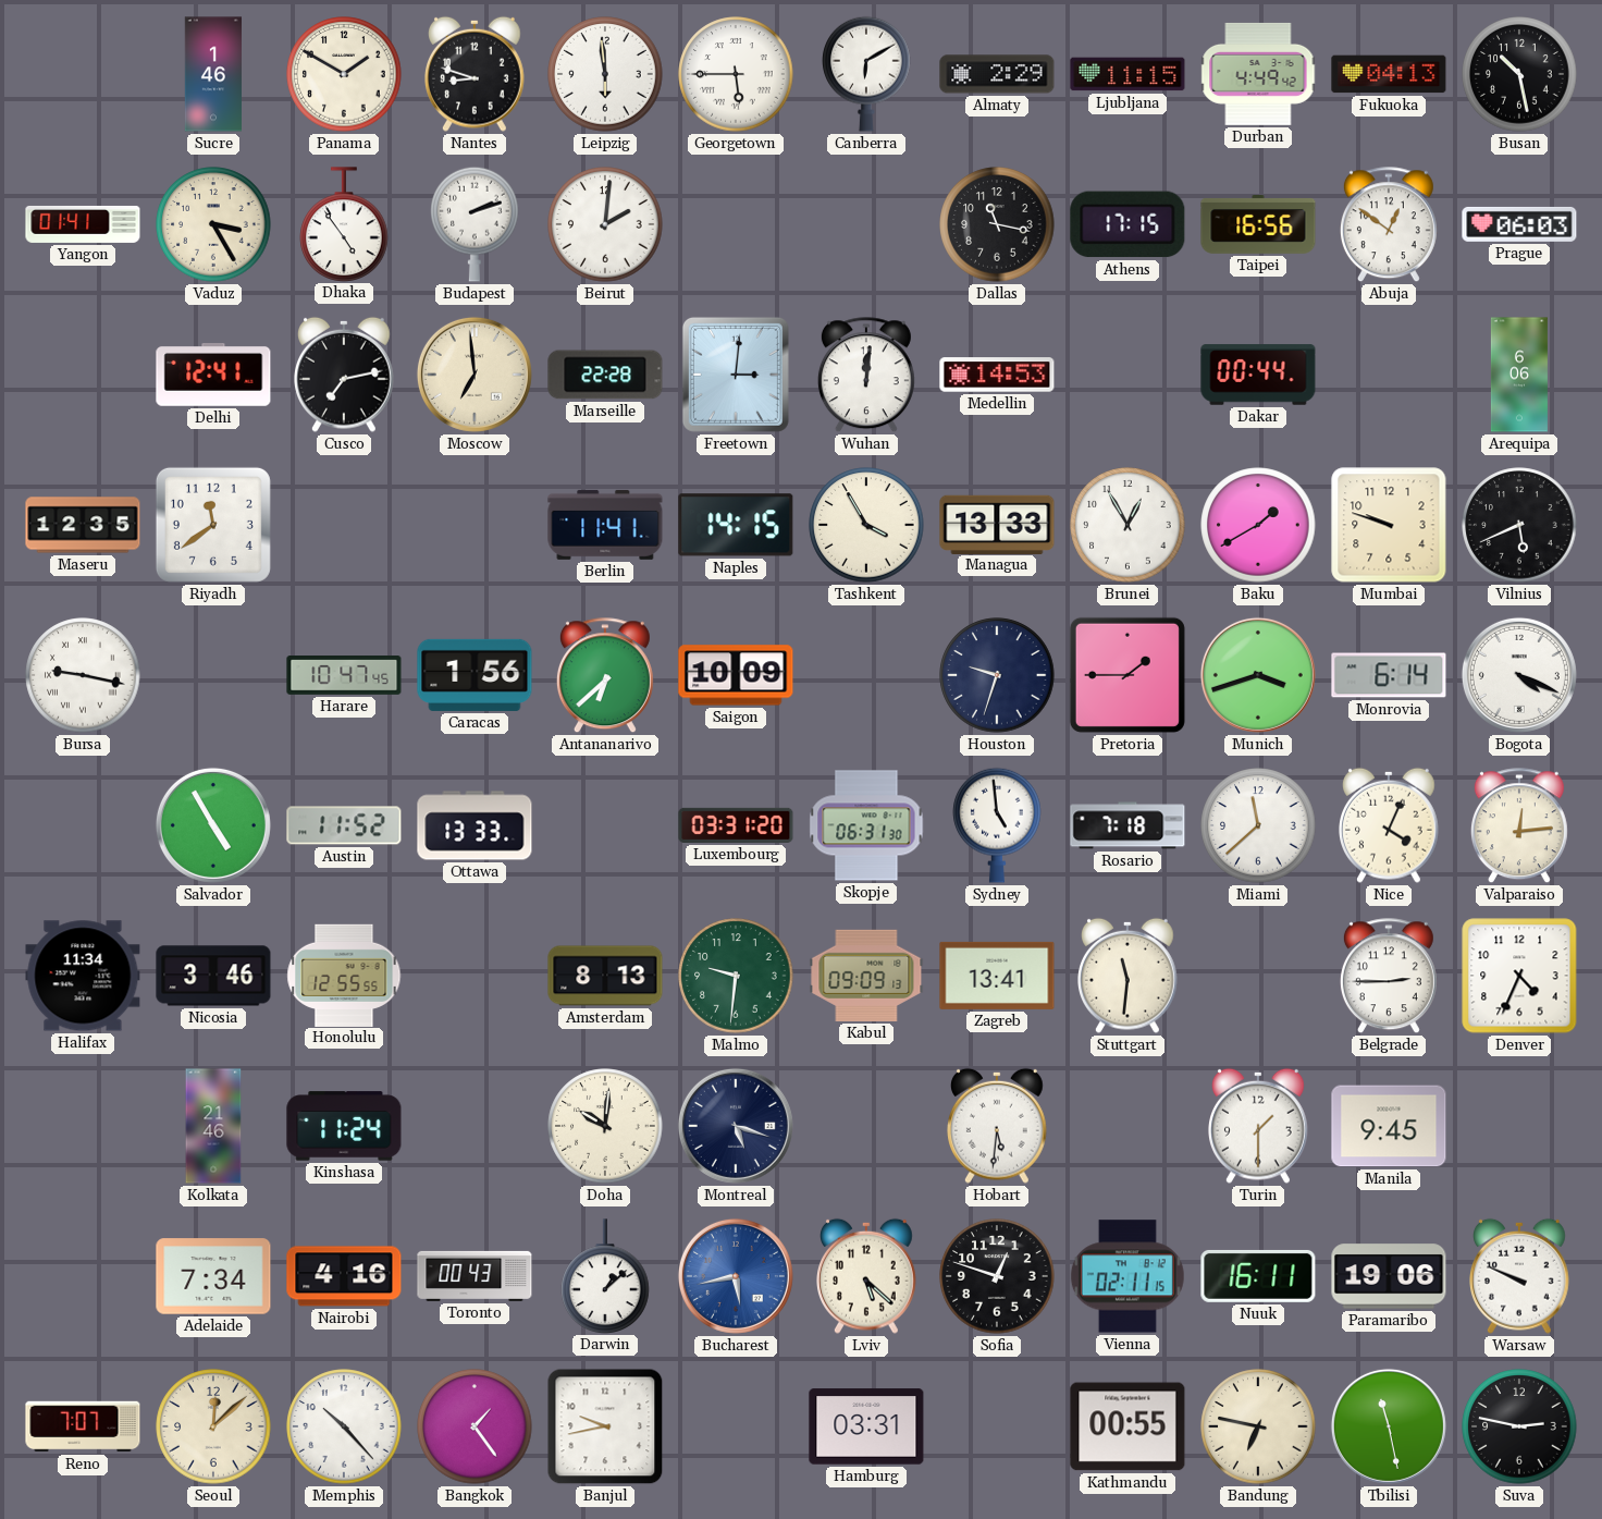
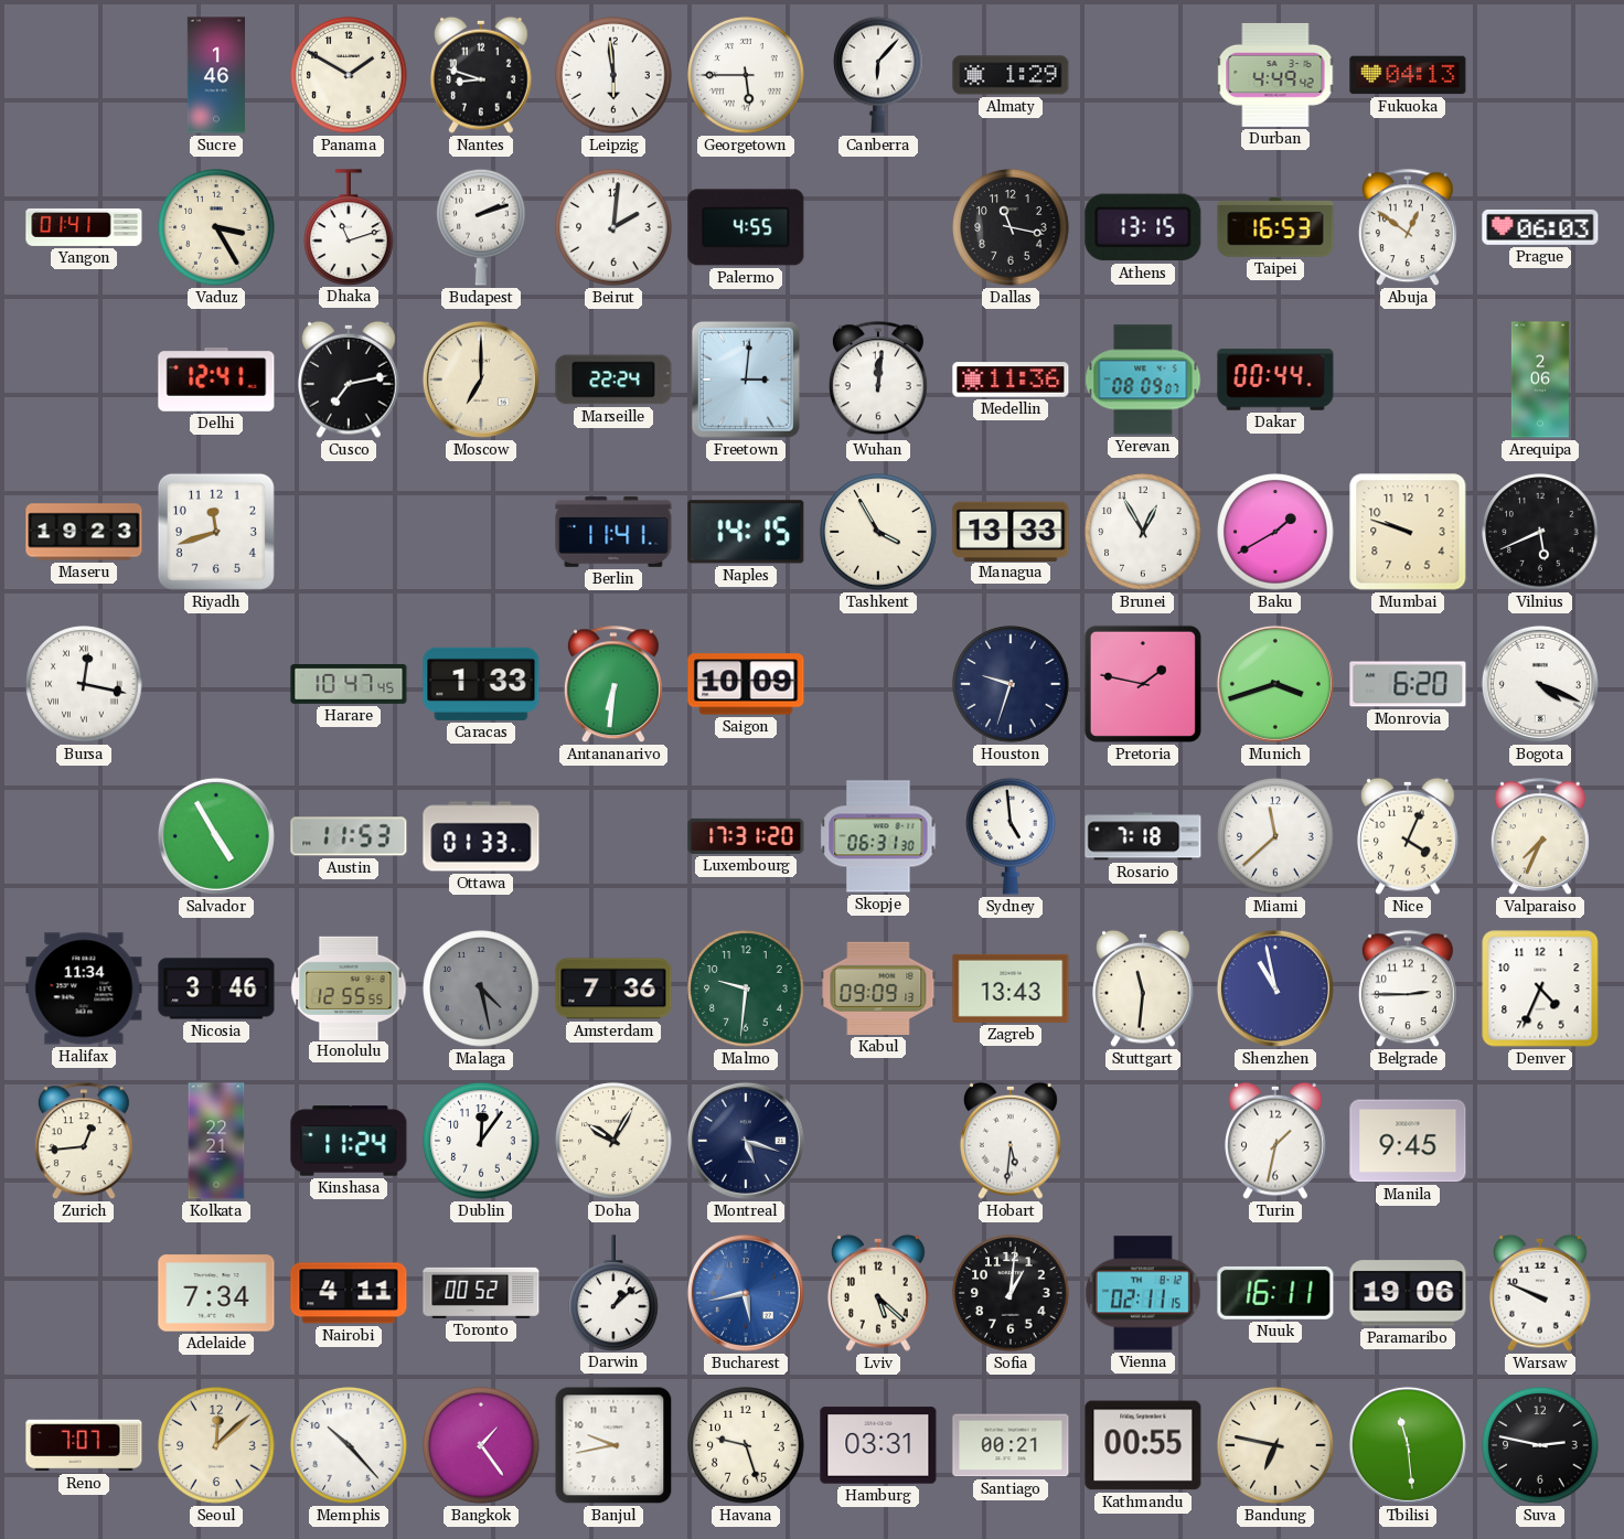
Canberra: 6:10 -> 6:07 (878, 75)
Almaty: 2:29 -> 1:29 (1011, 75)
Ljubljana: 11:15 -> none (1127, 74)
Busan: 10:28 -> none (1519, 74)
Dhaka: 4:54 -> 11:12 (349, 227)
Palermo: none -> 4:55 (746, 227)
Athens: 17:15 -> 13:15 (1143, 227)
Taipei: 16:56 -> 16:53 (1275, 228)
Moscow: 6:59 -> 7:00 (481, 380)
Marseille: 22:28 -> 22:24 (613, 380)
Medellin: 14:53 -> 11:36 (1011, 380)
Yerevan: none -> 08:09 (1143, 380)
Arequipa: 6:06 -> 2:06 (1540, 380)
Maseru: 12:35 -> 19:23 (84, 532)
Riyadh: 11:39 -> 11:42 (216, 532)
Bursa: 9:17 -> 12:17 (84, 684)
Caracas: 1:56 -> 1:33 (481, 684)
Antananarivo: 6:38 -> 6:31 (613, 685)
Pretoria: 1:45 -> 1:47 (1143, 684)
Monrovia: 6:14 -> 6:20 (1408, 684)
Austin: 11:52 -> 11:53 (349, 836)
Ottawa: 13:33 -> 01:33 (481, 836)
Luxembourg: 03:31 -> 17:31 (746, 836)
Valparaiso: 12:14 -> 7:34 (1540, 837)
Malaga: none -> 4:28 (481, 988)
Amsterdam: 8:13 -> 7:36 (613, 988)
Zagreb: 13:41 -> 13:43 (1011, 988)
Shenzhen: none -> 10:58 (1275, 988)
Zurich: none -> 12:44 (84, 1142)
Kolkata: 21:46 -> 22:21 (216, 1141)
Dublin: none -> 12:06 (481, 1141)
Doha: 10:01 -> 10:05 (613, 1141)
Turin: 1:30 -> 1:32 (1276, 1141)
Nairobi: 4:16 -> 4:11 (349, 1293)
Toronto: 00:43 -> 00:52 (481, 1293)
Sofia: 12:48 -> 1:01 (1011, 1293)
Havana: none -> 9:27 (746, 1445)
Santiago: none -> 00:21 (1011, 1445)
Tbilisi: 11:28 -> 11:29 (1408, 1445)
